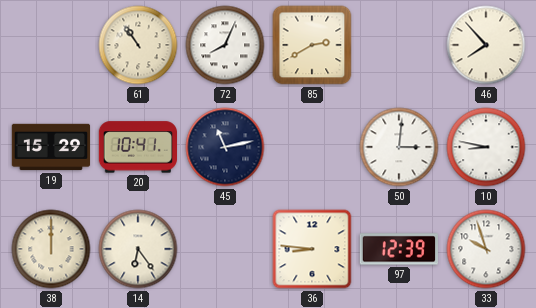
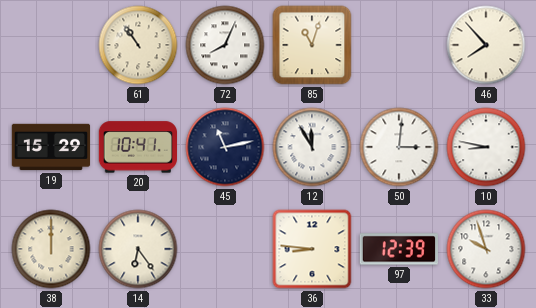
85: 2:40 -> 11:03 (312, 45)
12: none -> 11:55 (312, 147)
